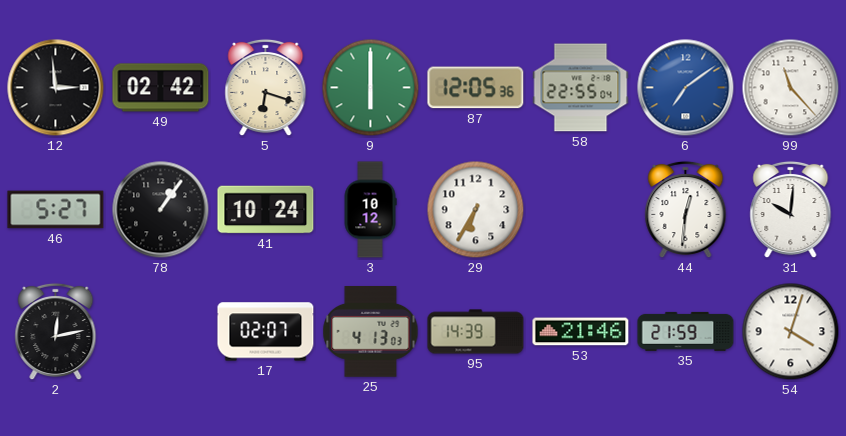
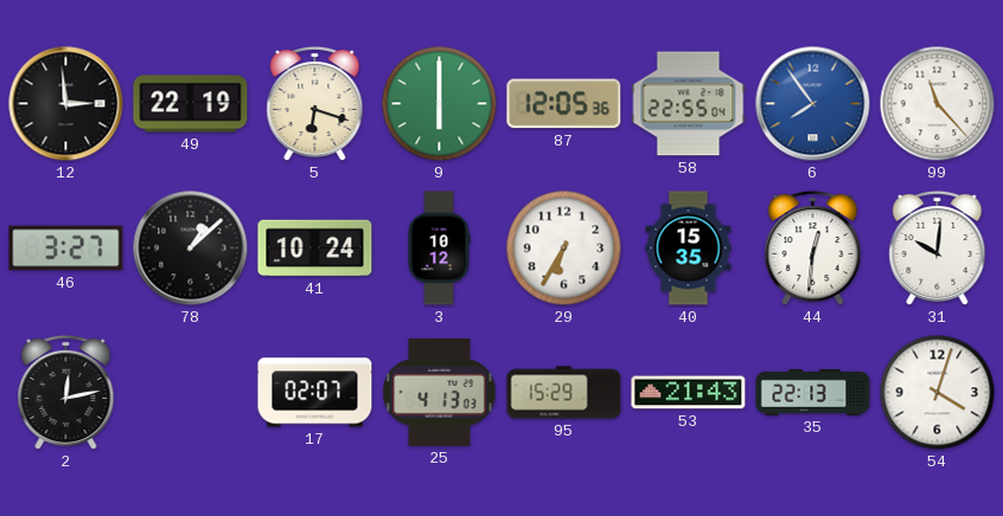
49: 02:42 -> 22:19 (191, 104)
6: 7:09 -> 7:54 (813, 104)
46: 5:27 -> 3:27 (66, 249)
78: 1:06 -> 1:08 (191, 249)
40: none -> 15:35 (689, 249)
95: 14:39 -> 15:29 (564, 393)
53: 21:46 -> 21:43 (689, 393)
35: 21:59 -> 22:13 (813, 392)
